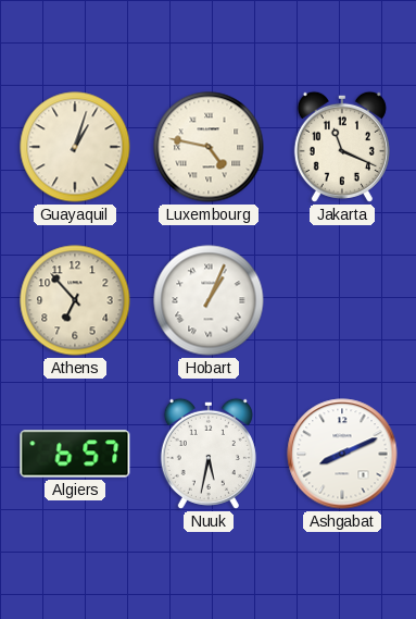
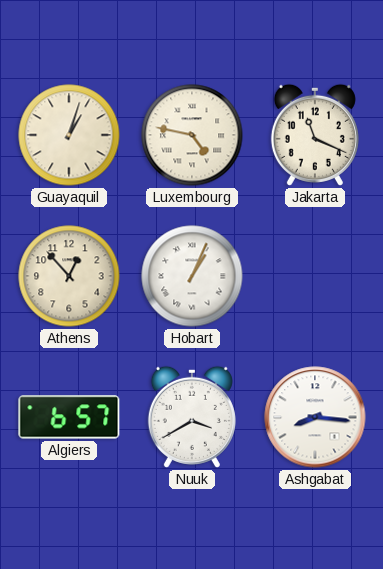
Athens: 6:53 -> 12:53 (69, 276)
Nuuk: 5:32 -> 3:40 (192, 417)
Ashgabat: 8:11 -> 8:16 (315, 417)
